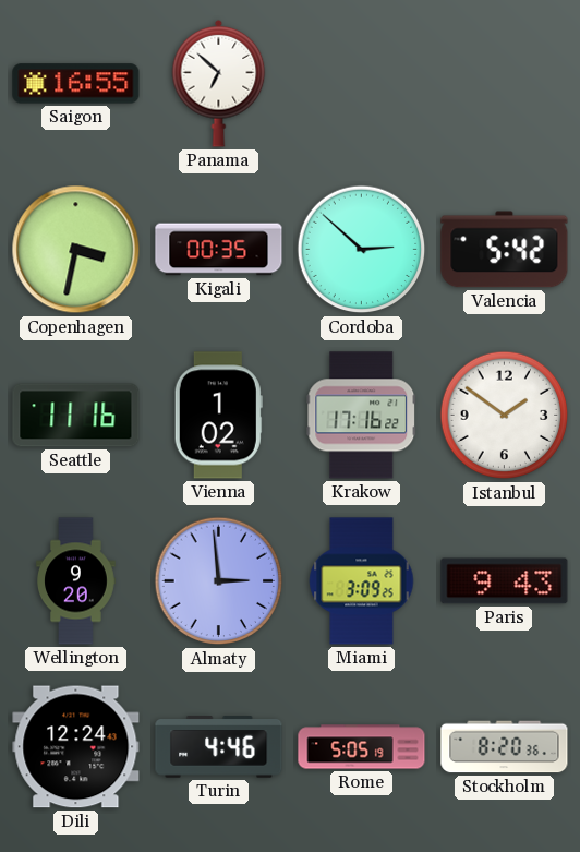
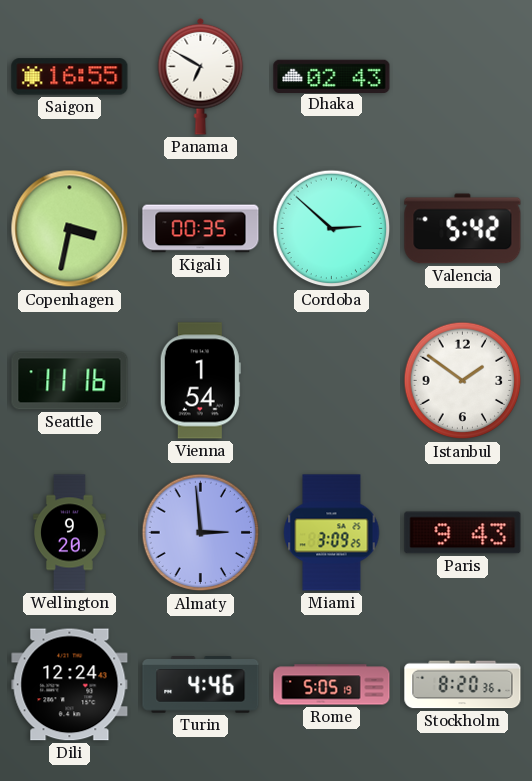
Panama: 6:52 -> 6:50 (201, 76)
Dhaka: none -> 02:43 (332, 76)
Vienna: 1:02 -> 1:54 (200, 381)
Krakow: 17:16 -> none (362, 416)
